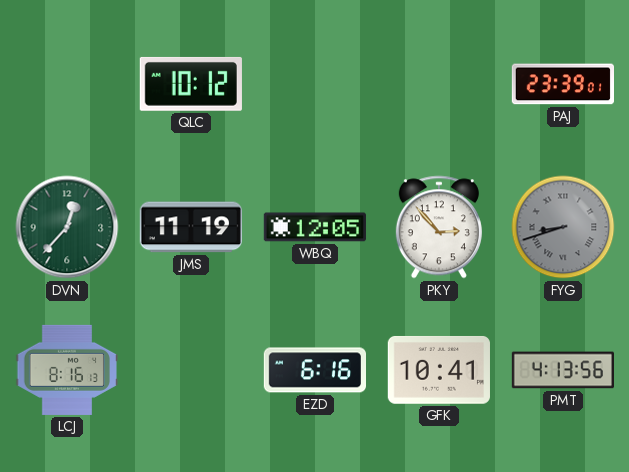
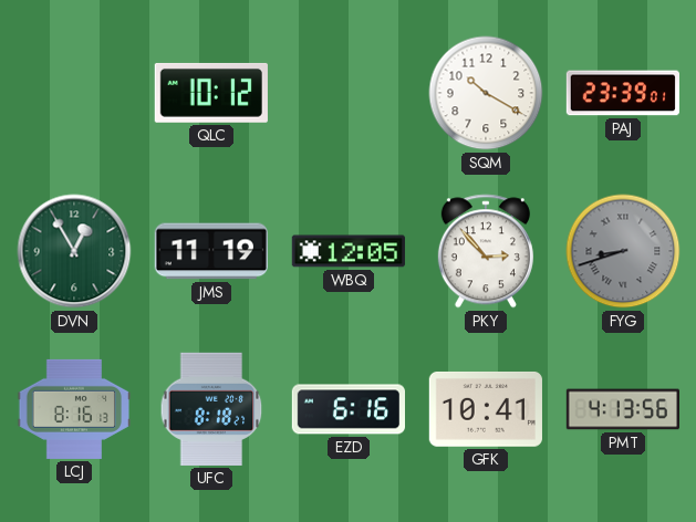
SQM: none -> 10:20 (486, 93)
DVN: 12:37 -> 12:55 (74, 251)
UFC: none -> 8:18 (211, 409)
